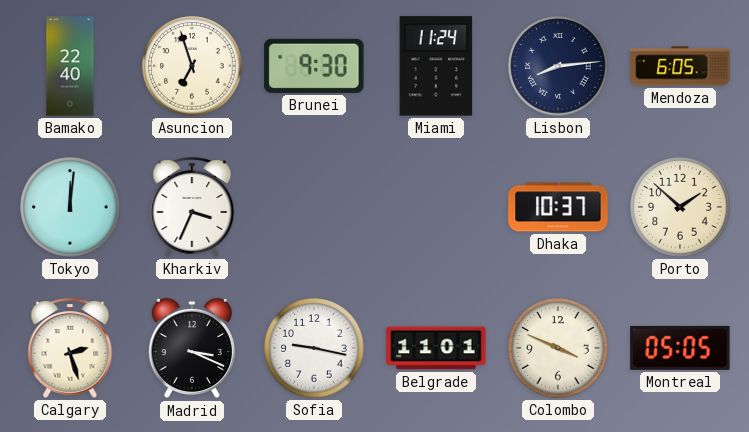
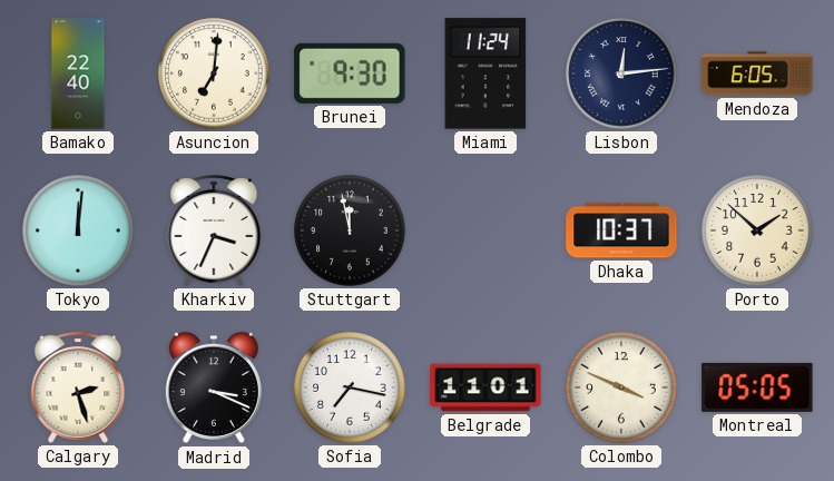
Asuncion: 6:57 -> 7:01 (214, 73)
Lisbon: 8:14 -> 12:14 (621, 73)
Stuttgart: none -> 11:58 (350, 230)
Sofia: 9:17 -> 7:17 (350, 387)
